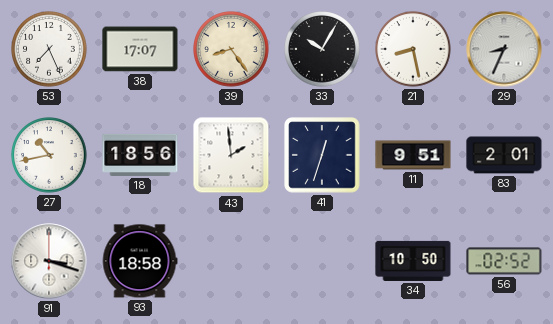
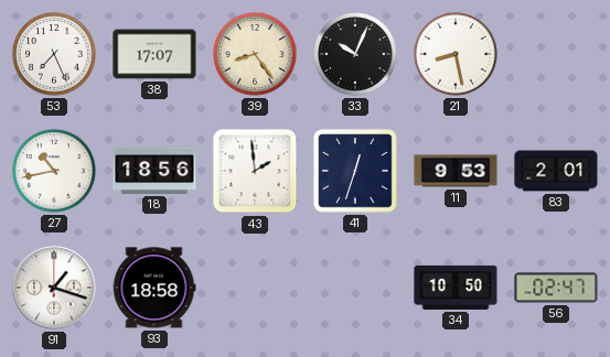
33: 10:05 -> 10:04 (355, 54)
29: 8:34 -> none (504, 49)
11: 9:51 -> 9:53 (456, 171)
91: 3:18 -> 1:18 (54, 288)
56: 02:52 -> 02:47 (556, 288)
